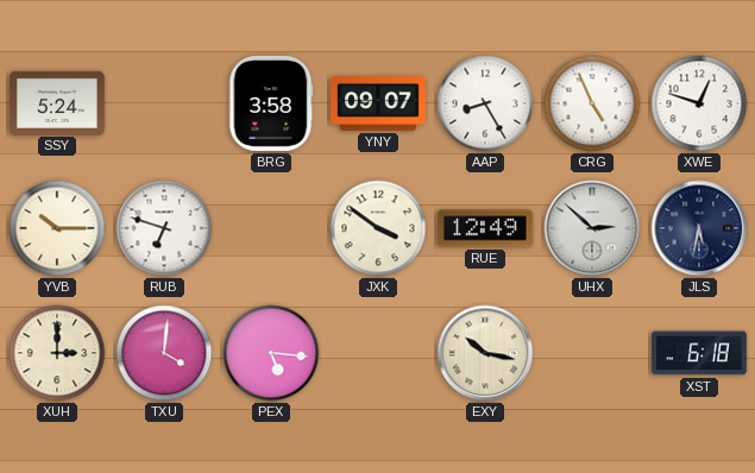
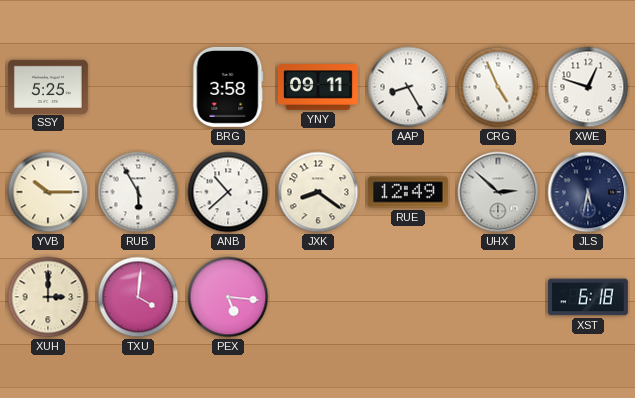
SSY: 5:24 -> 5:25 (48, 86)
YNY: 09:07 -> 09:11 (318, 87)
RUB: 6:48 -> 5:55 (138, 192)
ANB: none -> 10:38 (228, 192)
JXK: 3:51 -> 8:21 (318, 192)
EXY: 10:17 -> none (485, 353)
